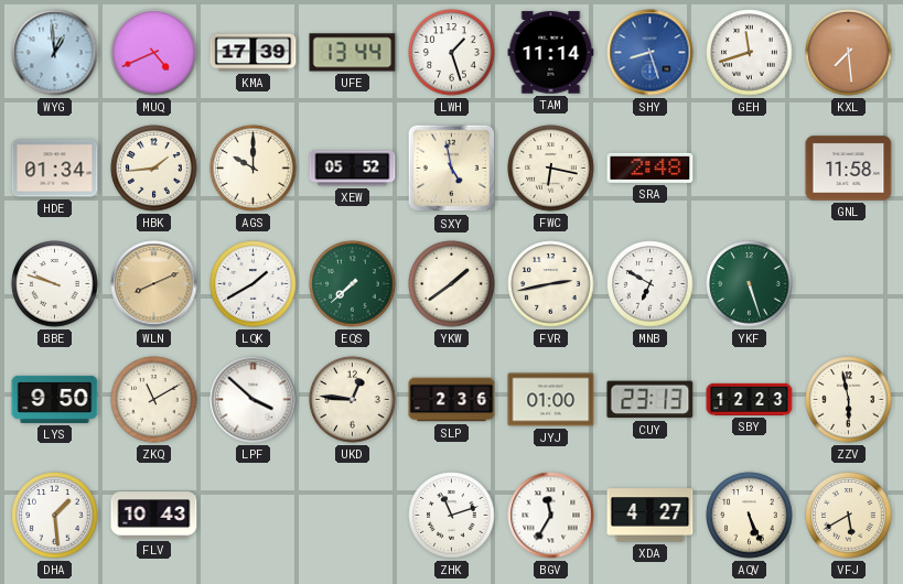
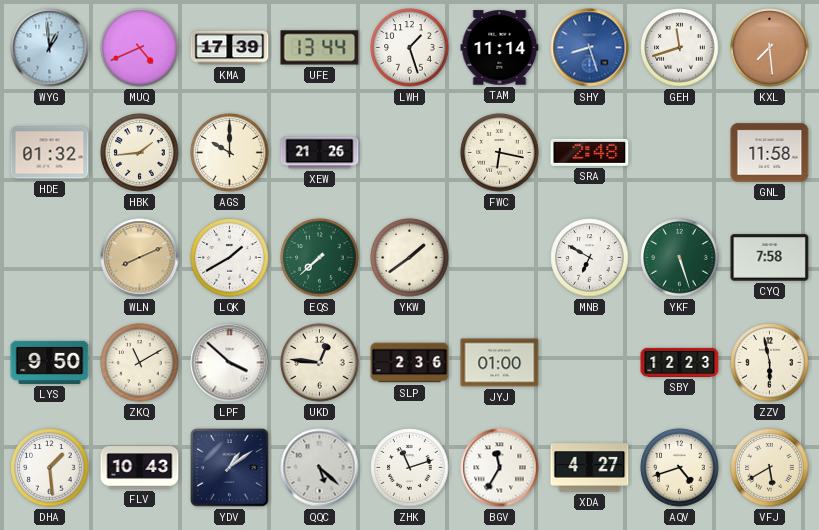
HDE: 01:34 -> 01:32 (50, 153)
XEW: 05:52 -> 21:26 (320, 153)
SXY: 4:58 -> none (452, 169)
BBE: 9:48 -> none (55, 284)
FVR: 2:43 -> none (551, 284)
CYQ: none -> 7:58 (770, 258)
CUY: 23:13 -> none (651, 400)
YDV: none -> 1:09 (230, 468)
QQC: none -> 5:22 (320, 468)
AQV: 5:26 -> 4:42 (680, 468)
